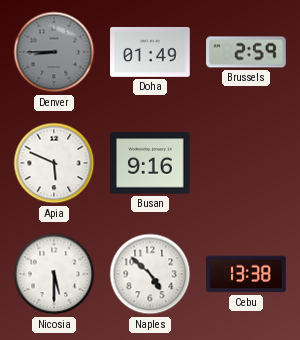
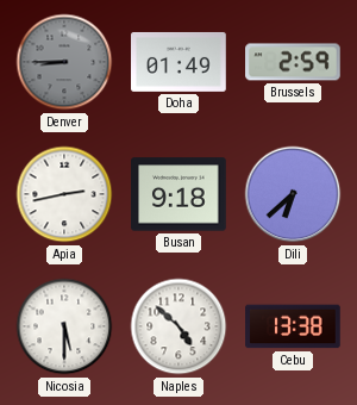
Apia: 5:49 -> 2:43 (64, 194)
Busan: 9:16 -> 9:18 (178, 194)
Dili: none -> 6:38 (293, 194)
